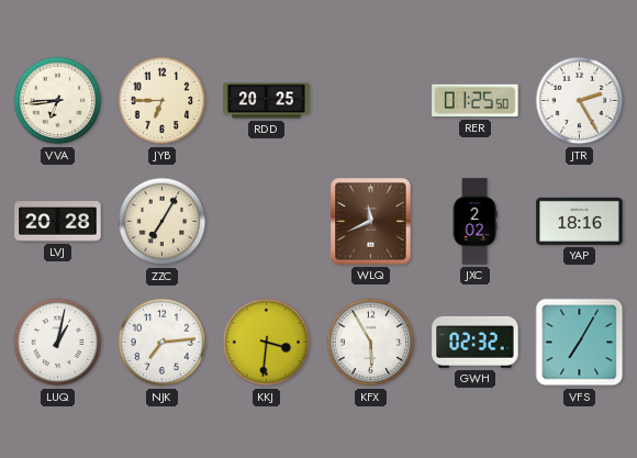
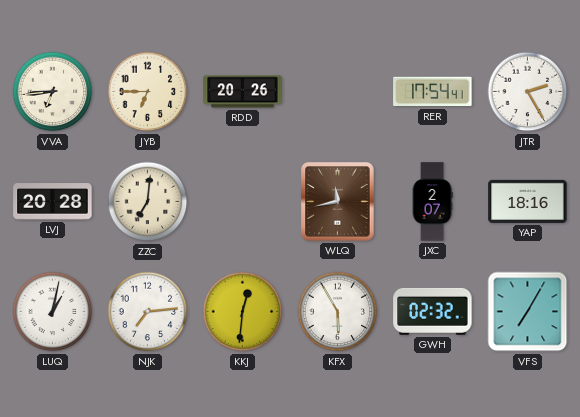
RDD: 20:25 -> 20:26 (243, 92)
RER: 01:25 -> 17:54 (433, 92)
ZZC: 7:05 -> 7:01 (148, 202)
WLQ: 11:41 -> 11:43 (338, 202)
JXC: 2:02 -> 2:07 (432, 202)
KKJ: 3:31 -> 12:31 (243, 312)
